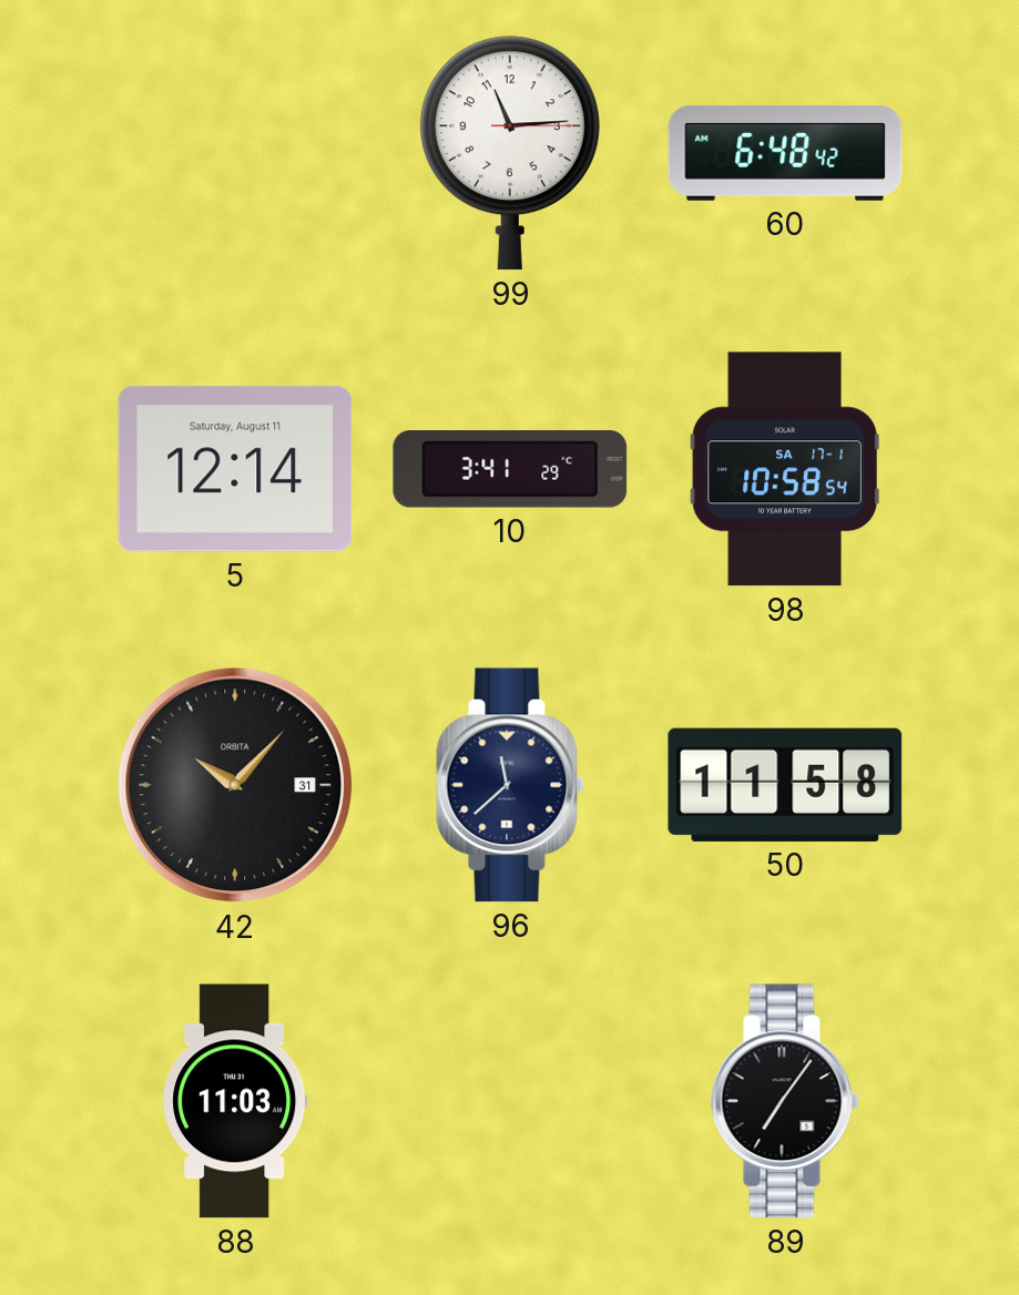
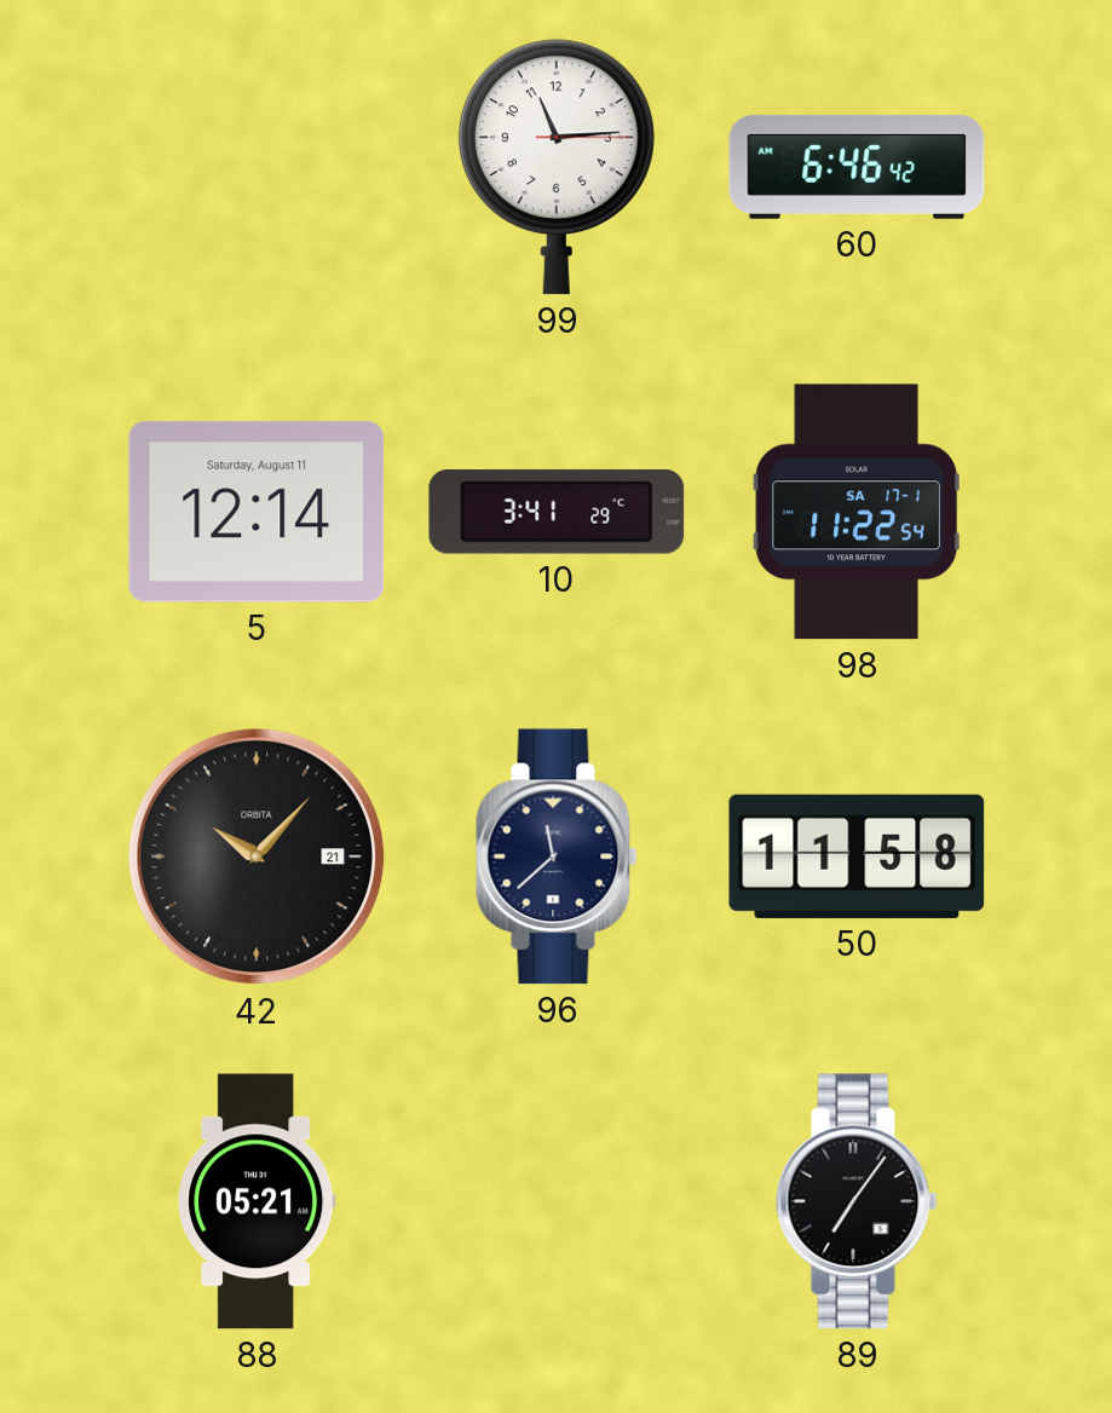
60: 6:48 -> 6:46 (857, 167)
98: 10:58 -> 11:22 (857, 512)
42 date: 31 -> 21 (257, 857)
88: 11:03 -> 05:21 (257, 1201)
